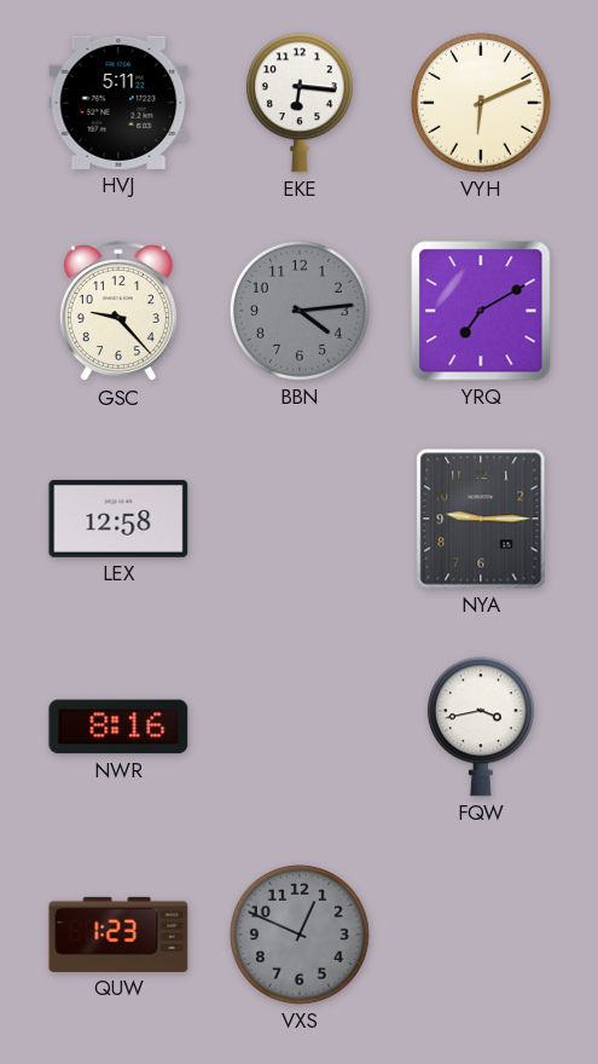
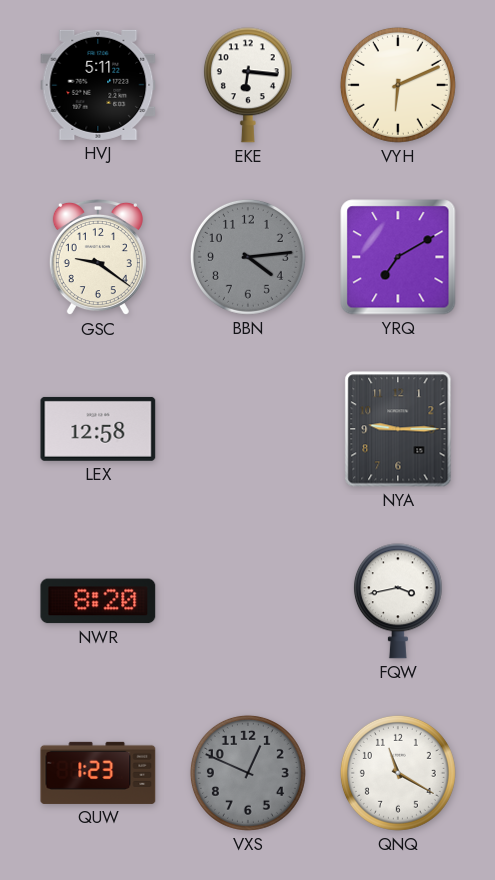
GSC: 9:23 -> 9:21 (98, 257)
NWR: 8:16 -> 8:20 (98, 601)
QNQ: none -> 11:20 (398, 773)
